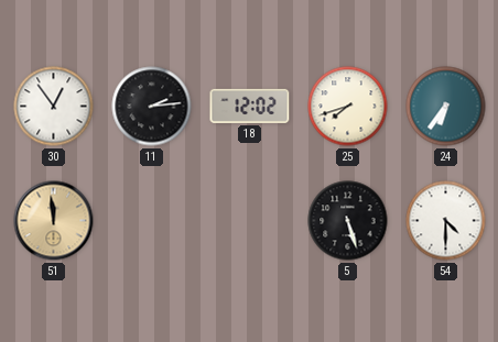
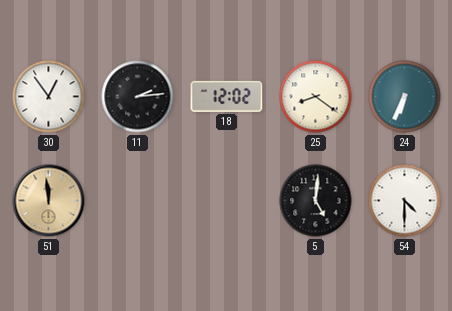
25: 7:42 -> 8:21 (316, 97)
24: 6:36 -> 6:34 (405, 97)
5: 5:27 -> 5:01 (316, 201)
